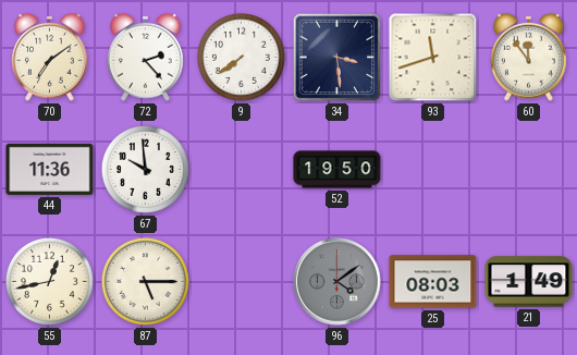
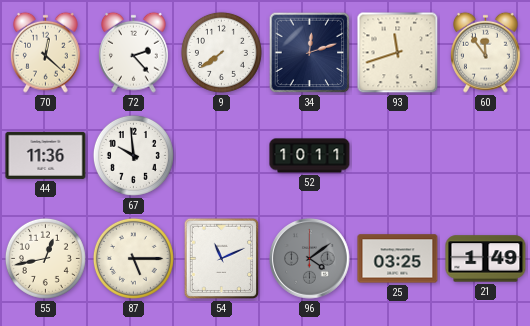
70: 7:09 -> 12:22 (46, 52)
34: 3:29 -> 12:12 (310, 53)
52: 19:50 -> 10:11 (310, 156)
54: none -> 11:11 (222, 259)
25: 08:03 -> 03:25 (398, 259)
